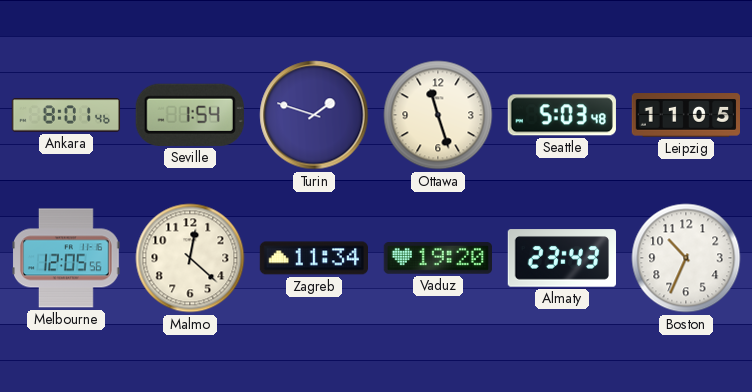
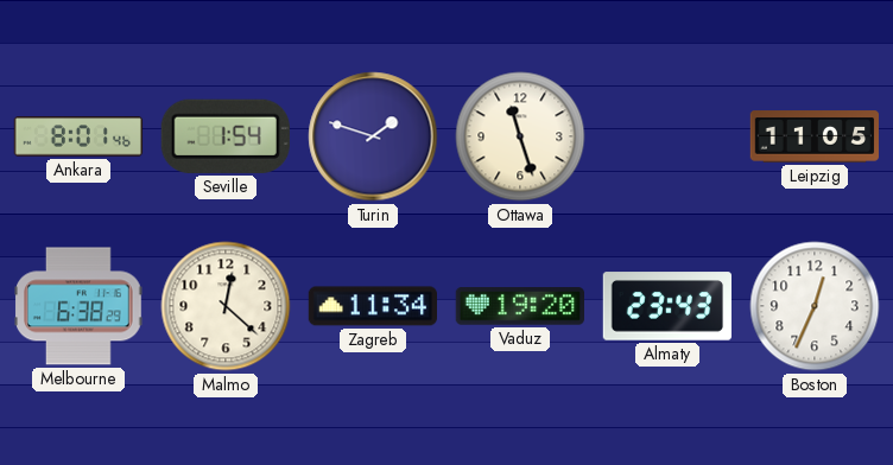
Seattle: 5:03 -> none (562, 115)
Melbourne: 12:05 -> 6:38 (78, 306)
Boston: 10:34 -> 12:34 (815, 306)
